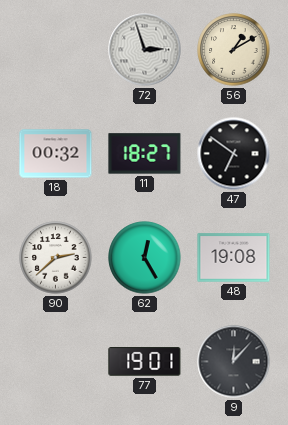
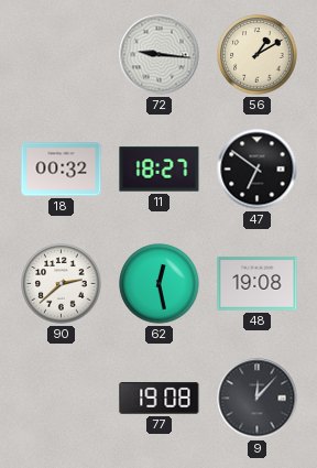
72: 2:57 -> 9:16 (160, 55)
62: 12:25 -> 12:28 (160, 284)
77: 19:01 -> 19:08 (160, 399)
